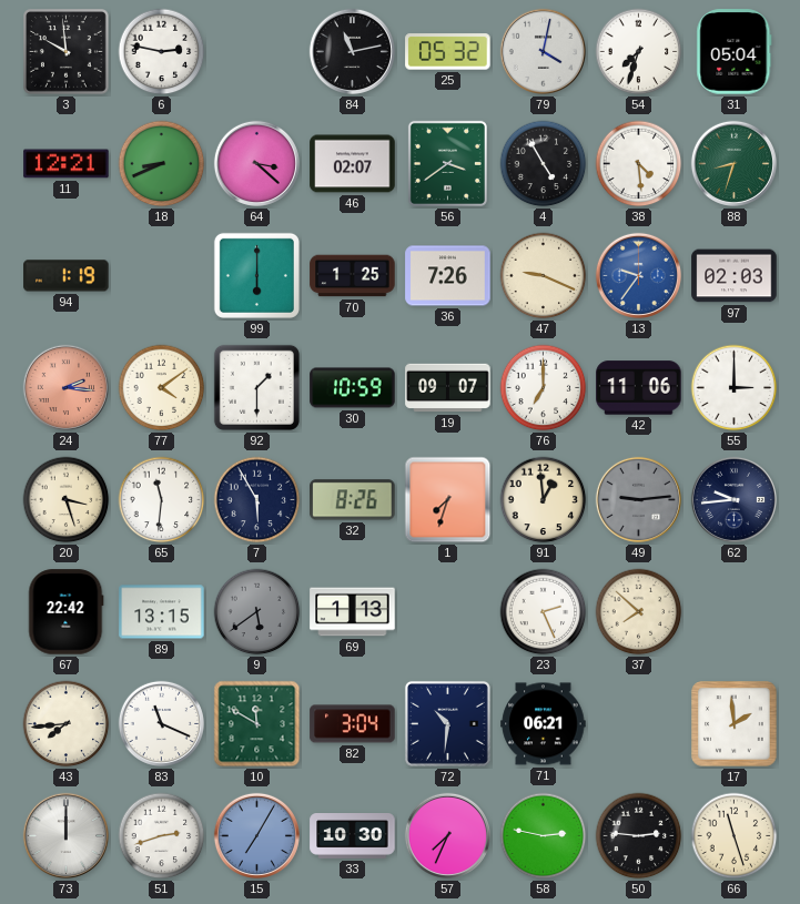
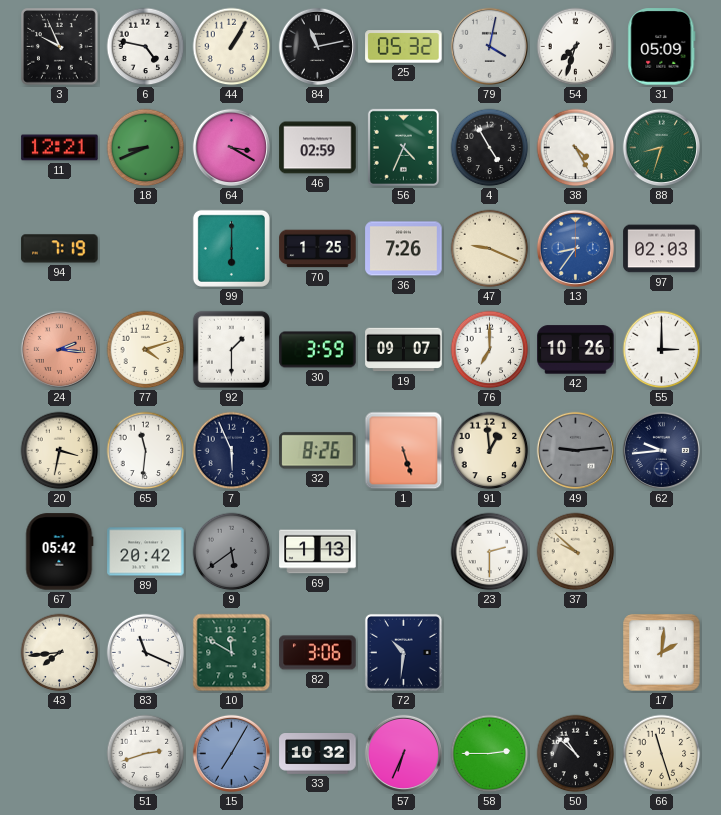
3: 9:59 -> 9:56 (60, 47)
6: 2:47 -> 4:47 (146, 47)
44: none -> 1:05 (232, 47)
31: 05:04 -> 05:09 (662, 47)
64: 3:22 -> 3:20 (231, 147)
46: 02:07 -> 02:59 (318, 148)
56: 3:39 -> 4:34 (403, 147)
38: 4:29 -> 4:25 (576, 148)
94: 1:19 -> 7:19 (60, 249)
13: 9:36 -> 8:36 (575, 248)
77: 4:09 -> 4:12 (146, 350)
30: 10:59 -> 3:59 (318, 350)
42: 11:06 -> 10:26 (576, 350)
20: 3:27 -> 3:32 (60, 451)
7: 5:55 -> 5:56 (232, 451)
1: 7:33 -> 5:27 (404, 451)
67: 22:42 -> 05:42 (60, 552)
89: 13:15 -> 20:42 (146, 552)
23: 2:26 -> 2:30 (490, 552)
37: 7:52 -> 9:52 (576, 552)
82: 3:04 -> 3:06 (318, 653)
71: 06:21 -> none (544, 724)
17: 1:59 -> 2:01 (662, 653)
73: 12:00 -> none (65, 835)
33: 10:30 -> 10:32 (318, 754)
57: 7:34 -> 6:34 (403, 753)
58: 2:47 -> 2:45 (490, 754)
50: 2:46 -> 10:52 (576, 754)
